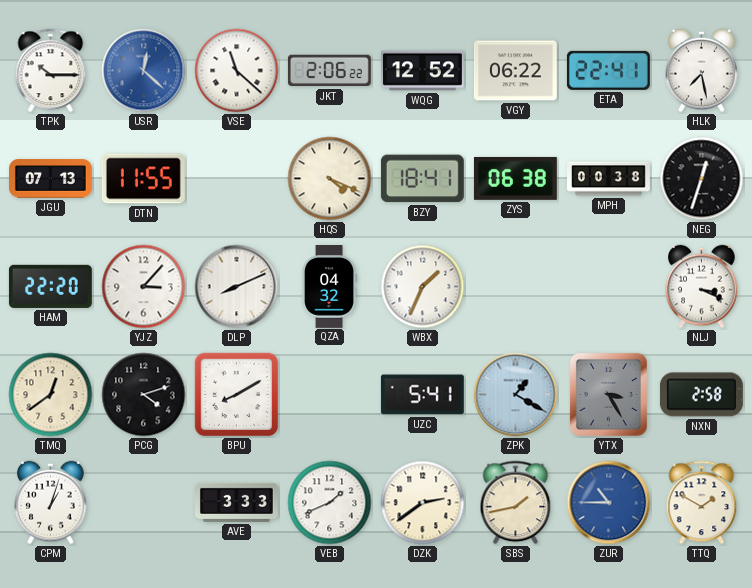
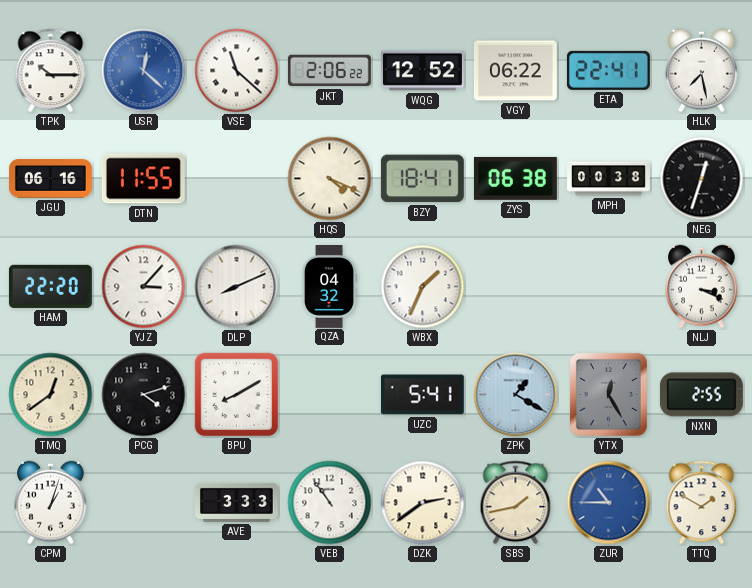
JGU: 07:13 -> 06:16 (51, 179)
YTX: 3:25 -> 12:25 (608, 394)
NXN: 2:58 -> 2:55 (701, 395)
VEB: 1:41 -> 10:54 (330, 503)
